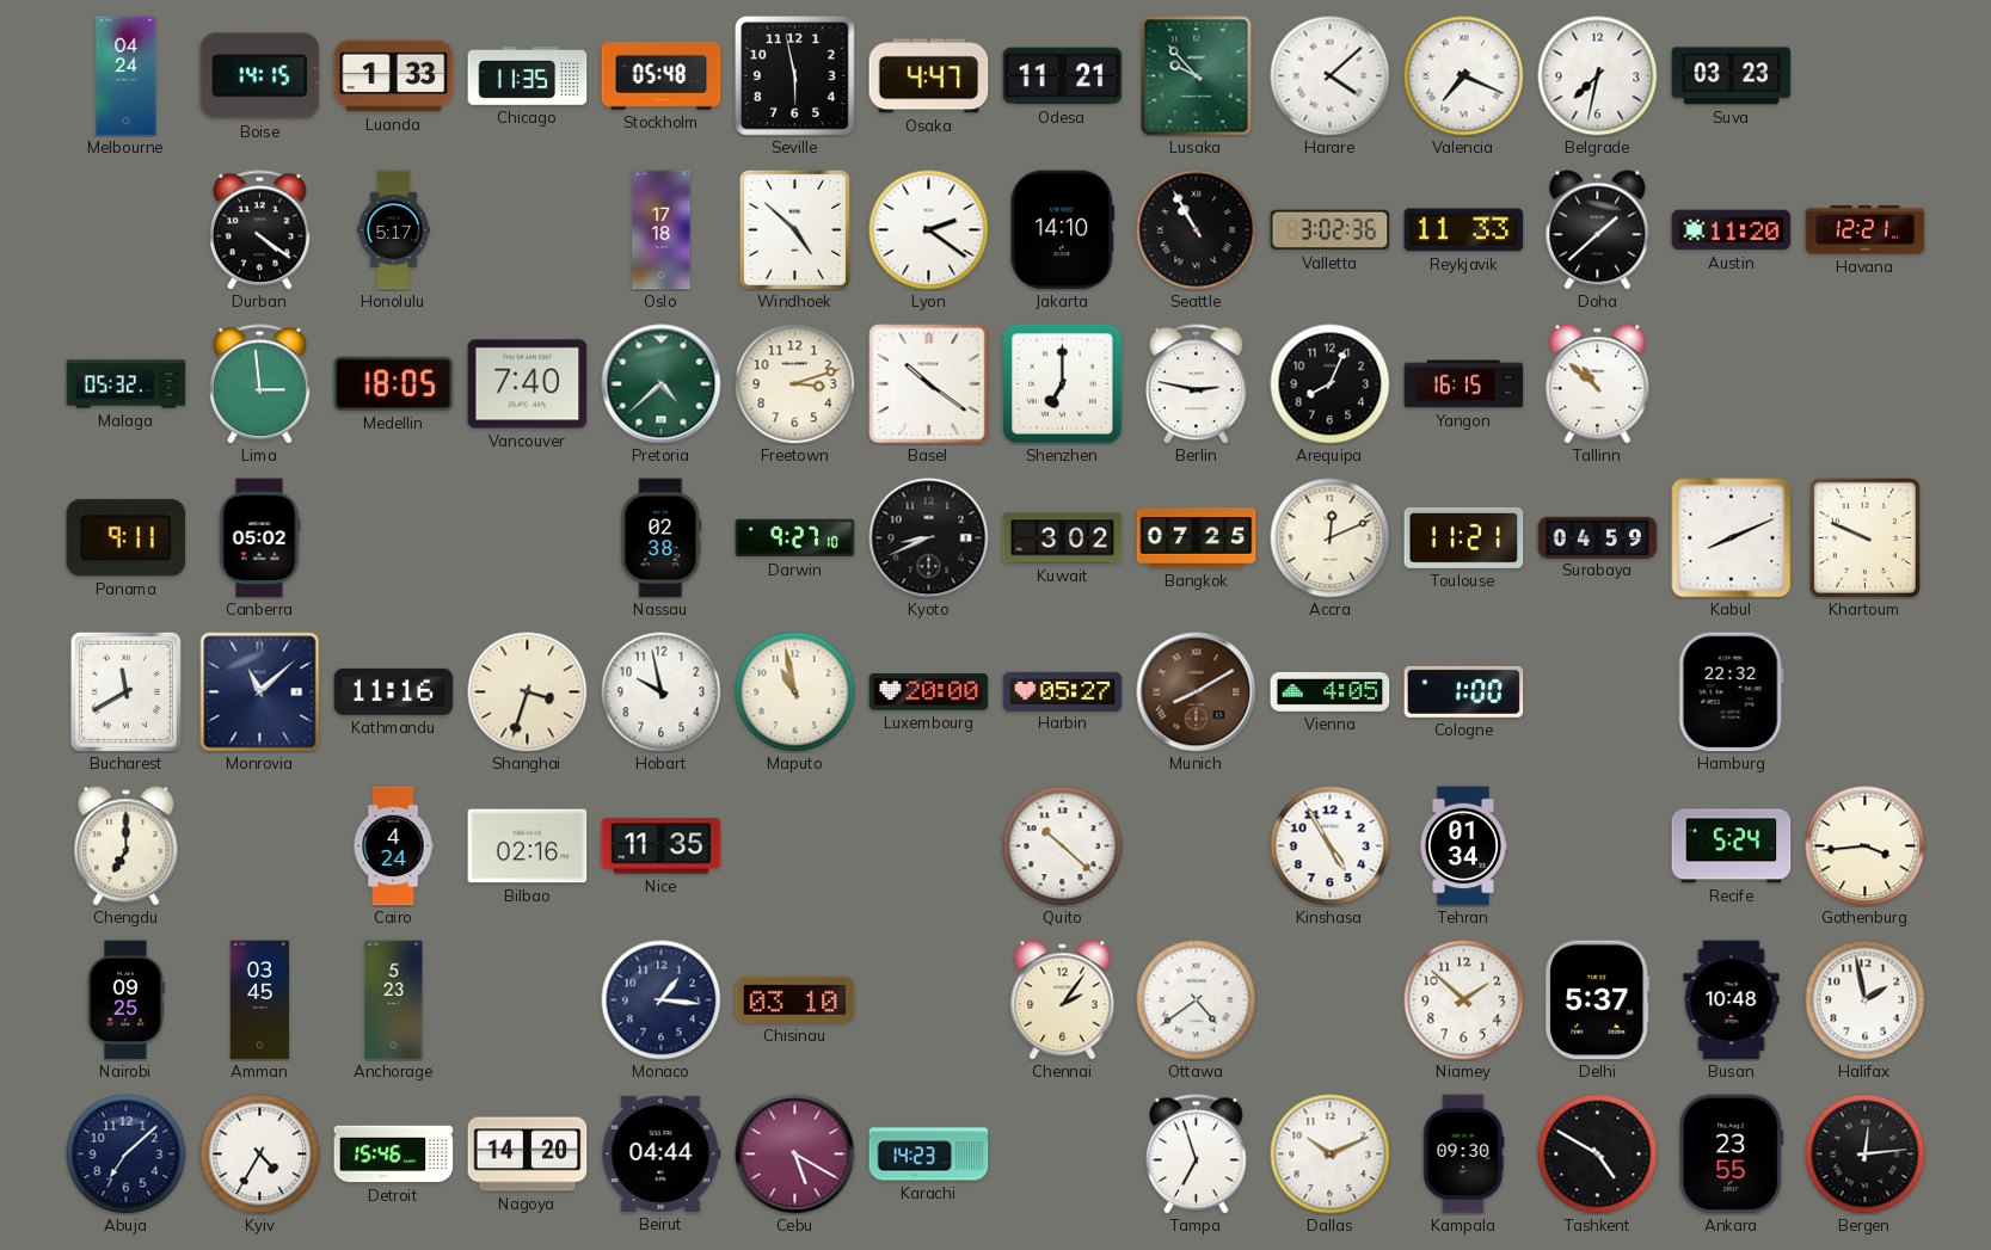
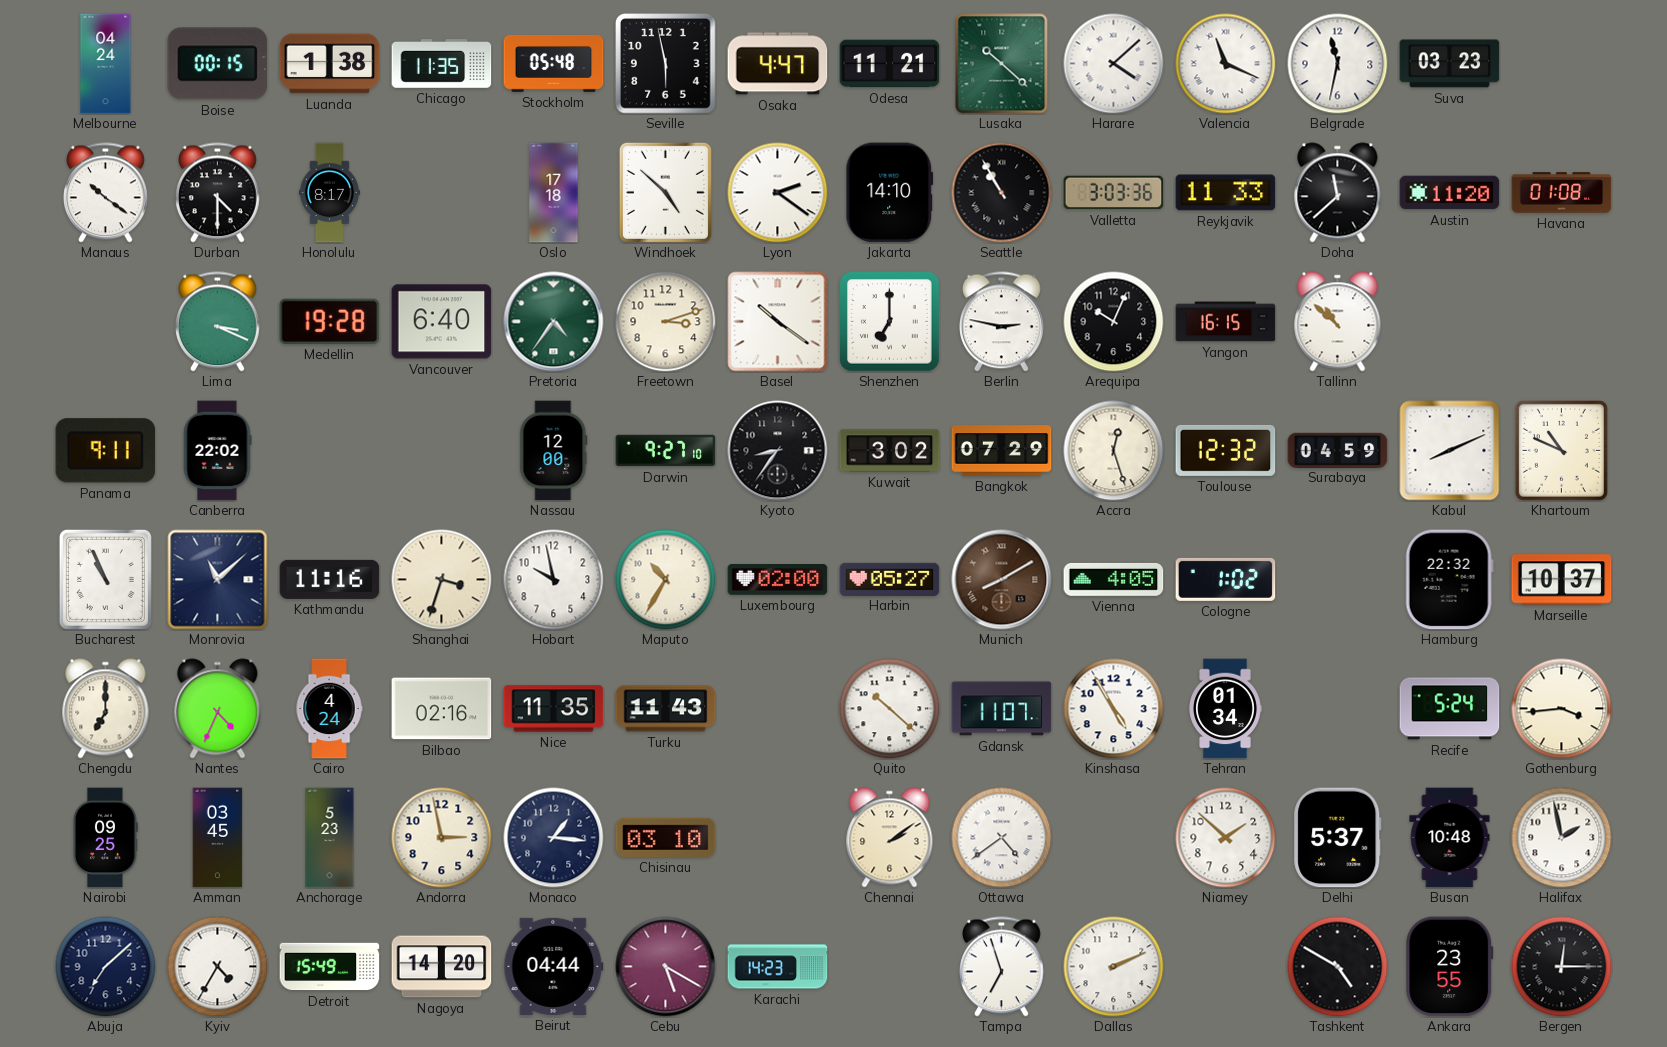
Boise: 14:15 -> 00:15 (218, 64)
Luanda: 1:33 -> 1:38 (330, 64)
Lusaka: 9:53 -> 10:22 (1002, 64)
Valencia: 7:19 -> 11:19 (1226, 64)
Belgrade: 7:32 -> 11:32 (1338, 64)
Manaus: none -> 10:21 (105, 193)
Durban: 4:21 -> 4:30 (217, 193)
Honolulu: 5:17 -> 8:17 (329, 193)
Valletta: 3:02 -> 3:03 (1114, 193)
Doha: 1:38 -> 11:38 (1338, 193)
Havana: 12:21 -> 01:08 (1562, 193)
Malaga: 05:32 -> none (127, 384)
Lima: 2:59 -> 3:19 (217, 322)
Medellin: 18:05 -> 19:28 (330, 321)
Vancouver: 7:40 -> 6:40 (442, 322)
Pretoria: 4:38 -> 4:36 (554, 322)
Arequipa: 8:04 -> 10:04 (1114, 322)
Canberra: 05:02 -> 22:02 (217, 451)
Nassau: 02:38 -> 12:00 (554, 451)
Kyoto: 8:41 -> 8:36 (778, 451)
Bangkok: 07:25 -> 07:29 (1002, 451)
Accra: 12:11 -> 12:27 (1114, 451)
Toulouse: 11:21 -> 12:32 (1226, 450)
Khartoum: 9:49 -> 10:49 (1561, 450)
Bucharest: 11:40 -> 10:56 (105, 579)
Maputo: 10:58 -> 10:35 (666, 580)
Luxembourg: 20:00 -> 02:00 (778, 580)
Cologne: 1:00 -> 1:02 (1226, 579)
Marseille: none -> 10:37 (1562, 580)
Nantes: none -> 4:34 (218, 709)
Turku: none -> 11:43 (666, 709)
Gdansk: none -> 11:07 (1002, 709)
Andorra: none -> 2:58 (442, 838)
Chennai: 2:06 -> 2:09 (890, 838)
Detroit: 15:46 -> 15:49 (330, 967)
Dallas: 10:11 -> 2:11 (1114, 967)
Kampala: 09:30 -> none (1464, 1154)
Bergen: 12:14 -> 12:15 (1562, 967)
